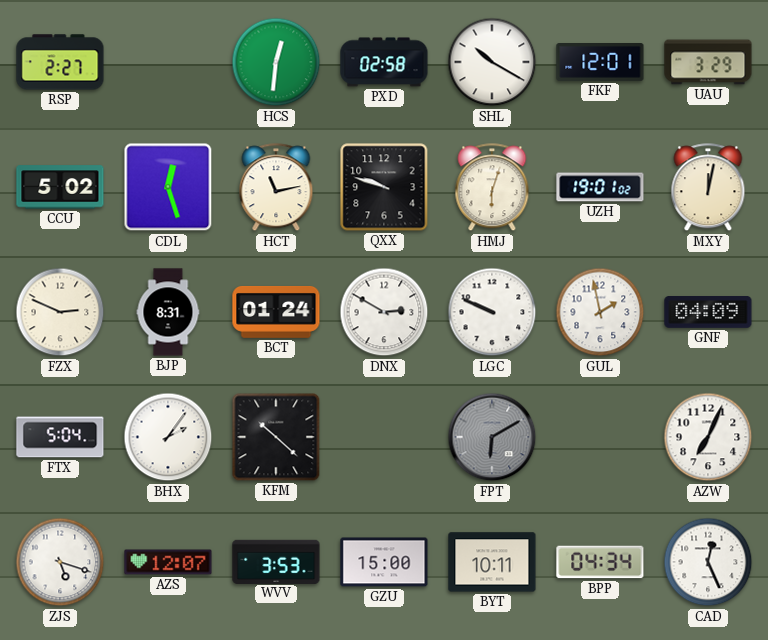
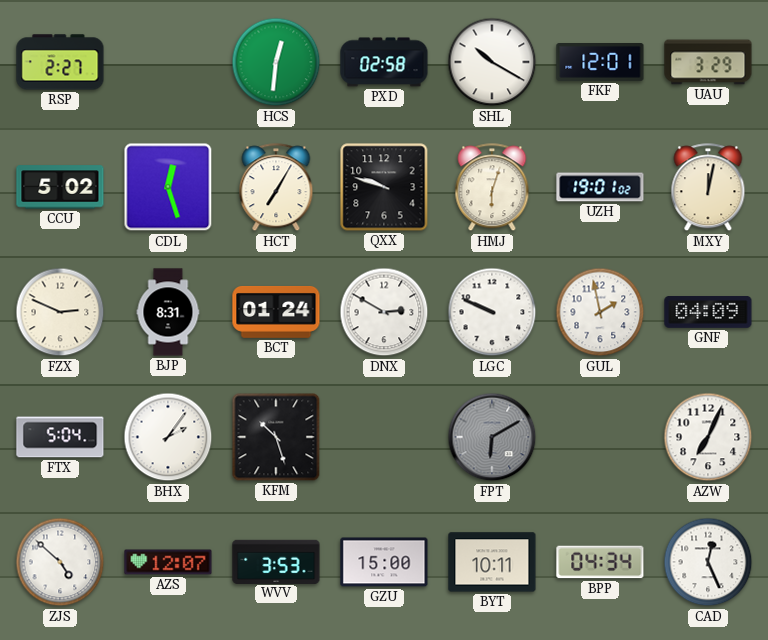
HCT: 11:13 -> 7:05 (276, 188)
KFM: 10:22 -> 10:27 (276, 437)
ZJS: 5:18 -> 4:52 (60, 562)
